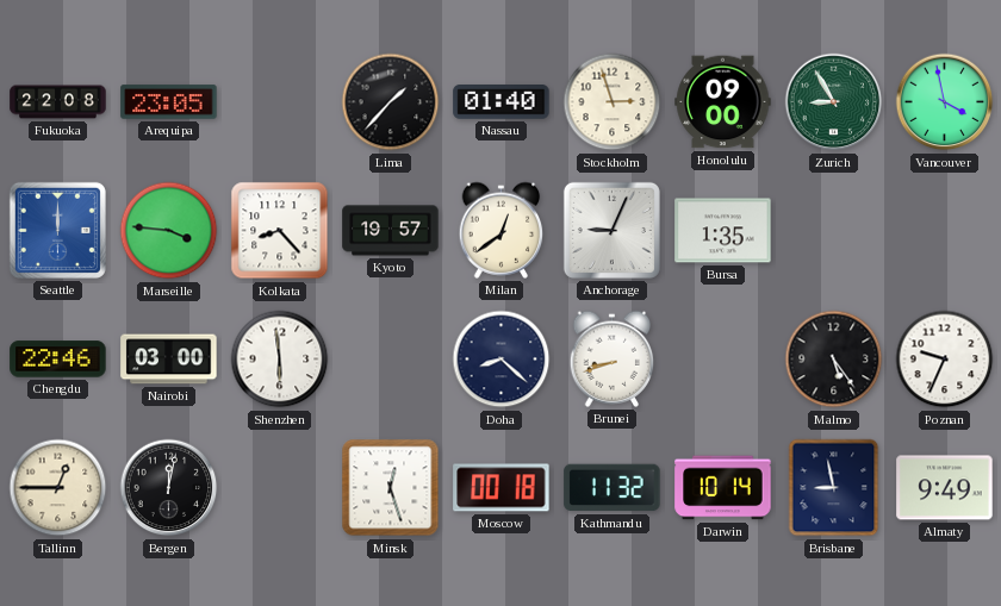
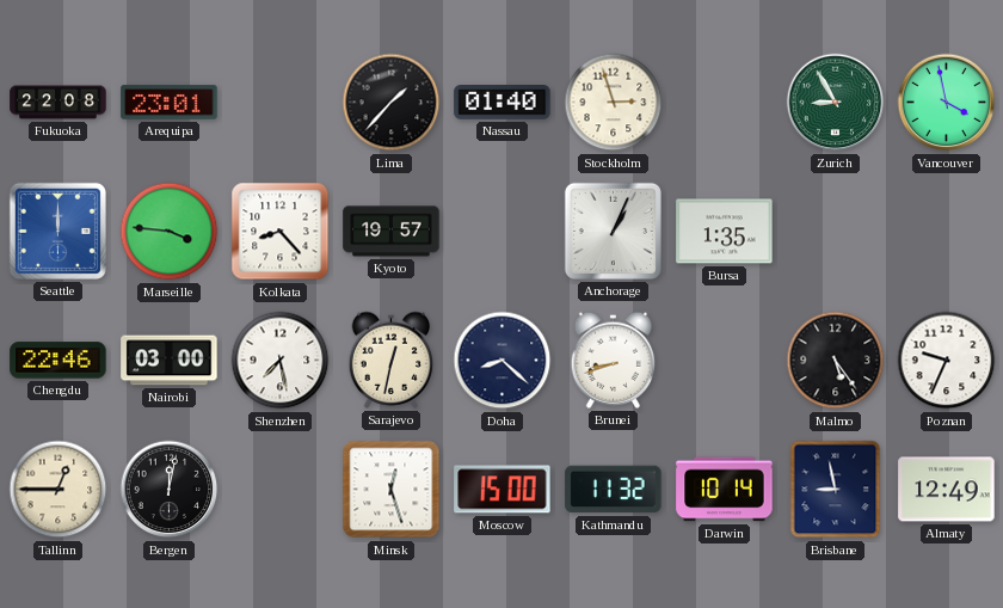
Arequipa: 23:05 -> 23:01 (170, 103)
Honolulu: 09:00 -> none (723, 102)
Milan: 12:39 -> none (502, 230)
Anchorage: 9:04 -> 1:04 (613, 231)
Shenzhen: 5:59 -> 7:28 (281, 361)
Sarajevo: none -> 12:32 (392, 360)
Moscow: 00:18 -> 15:00 (503, 490)
Almaty: 9:49 -> 12:49 (947, 490)
